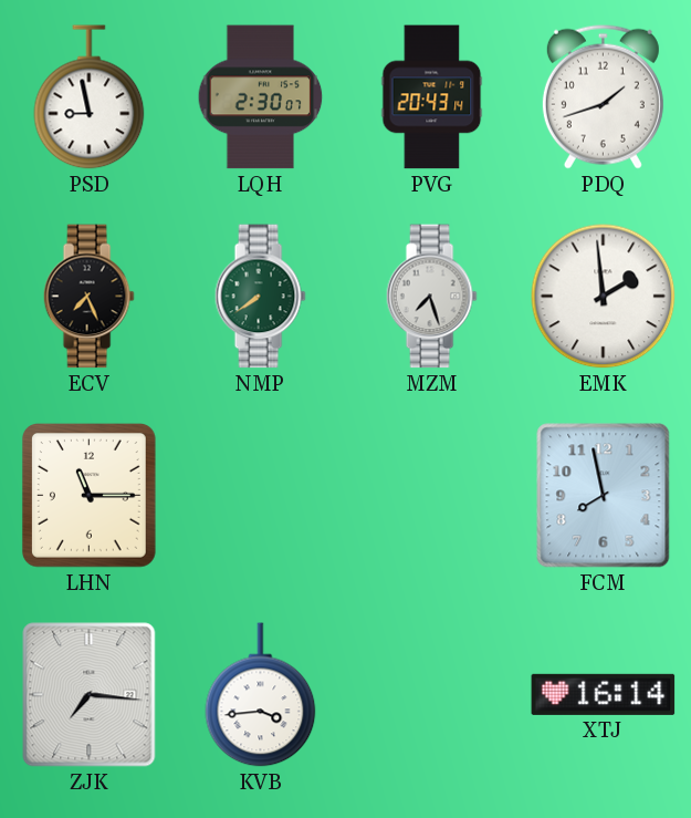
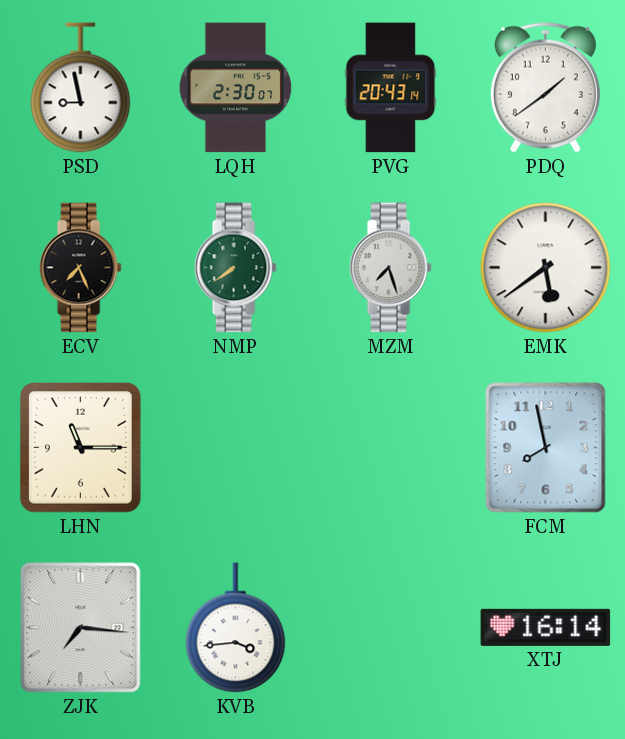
PDQ: 1:42 -> 1:39 (545, 87)
EMK: 1:59 -> 5:39 (546, 268)
